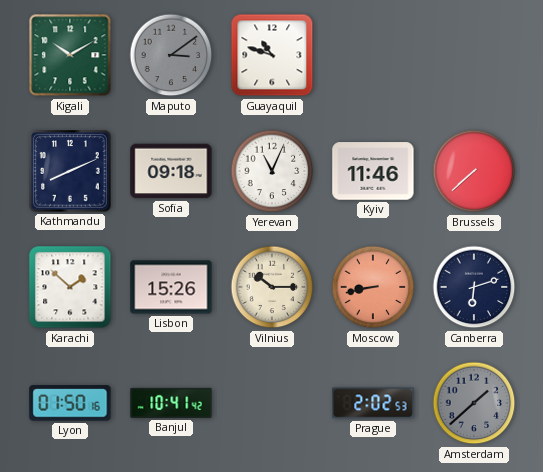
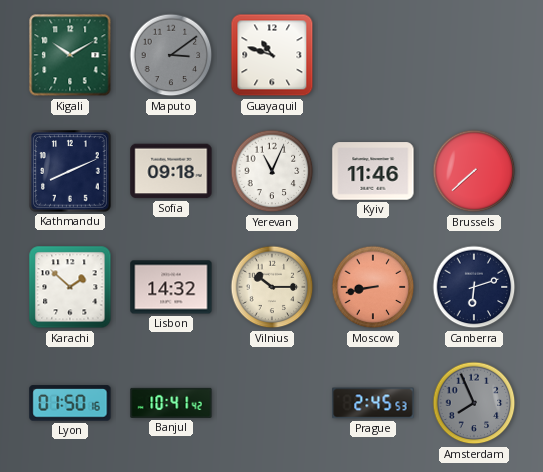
Lisbon: 15:26 -> 14:32 (171, 287)
Prague: 2:02 -> 2:45 (373, 403)
Amsterdam: 1:38 -> 7:56 (474, 403)
